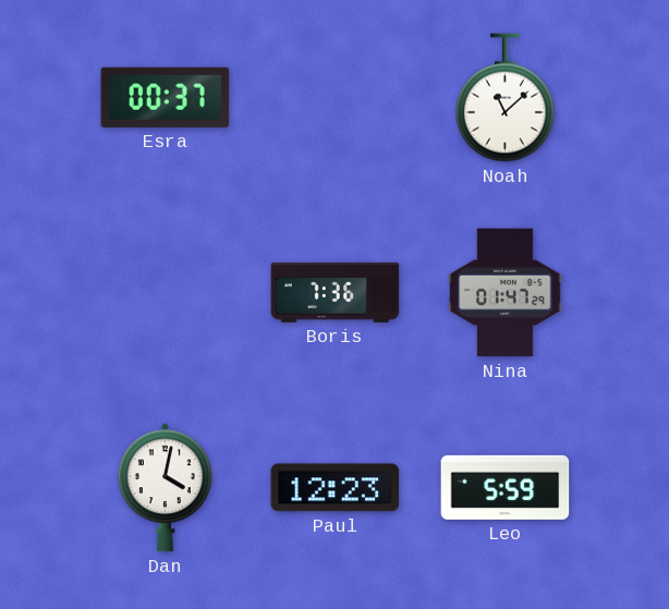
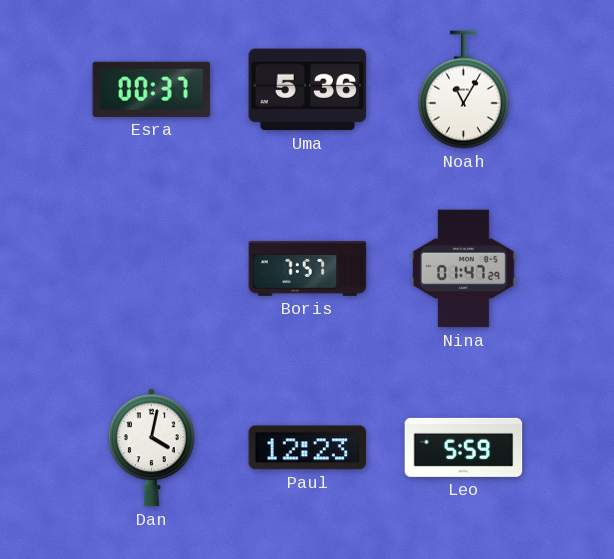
Uma: none -> 5:36 (308, 90)
Noah: 11:08 -> 11:05 (463, 90)
Boris: 7:36 -> 7:57 (308, 268)
